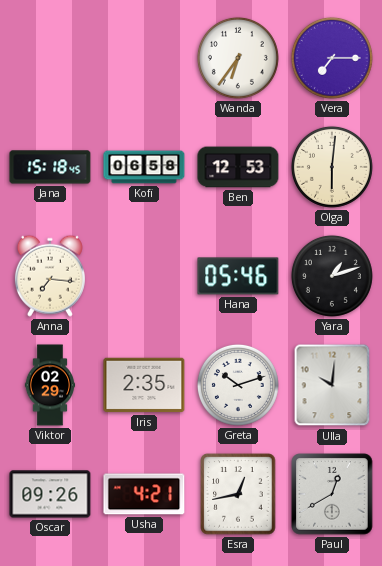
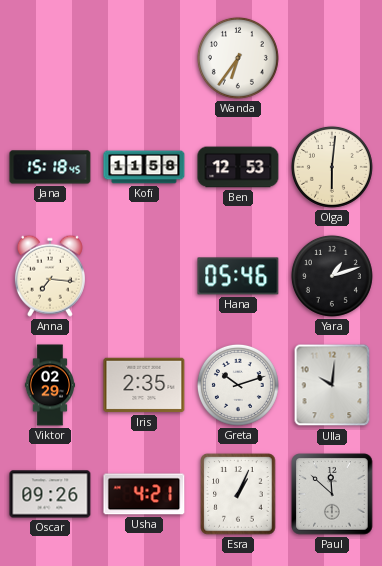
Vera: 7:15 -> none (332, 58)
Kofi: 06:58 -> 11:58 (144, 167)
Esra: 12:43 -> 1:04 (238, 494)
Paul: 12:40 -> 11:52 (332, 494)
